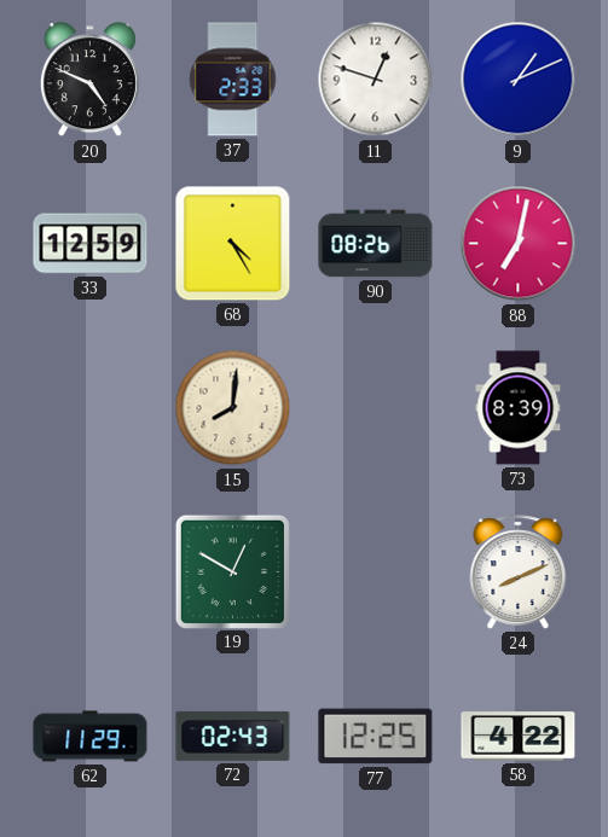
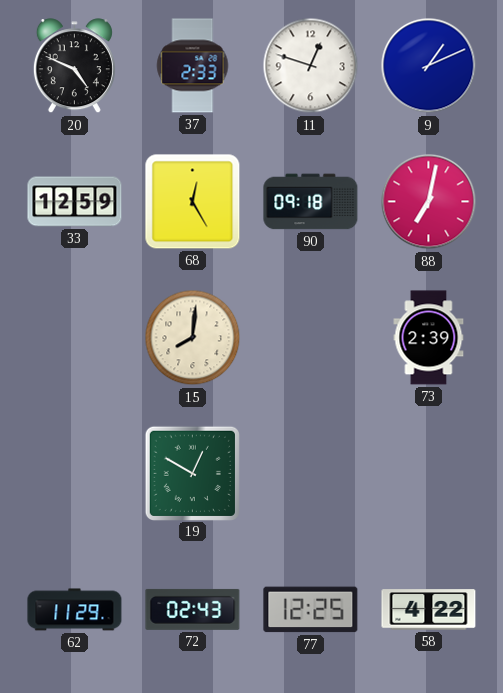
68: 4:25 -> 12:25 (193, 202)
90: 08:26 -> 09:18 (311, 202)
73: 8:39 -> 2:39 (429, 338)
24: 8:11 -> none (519, 572)
